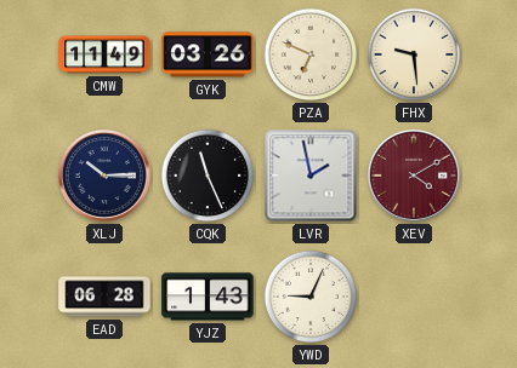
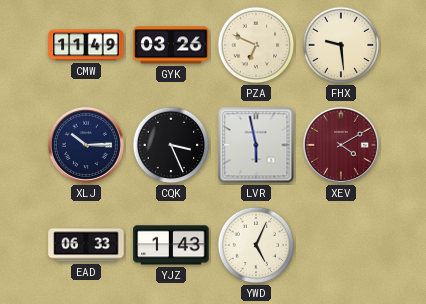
CQK: 11:26 -> 3:26 (171, 145)
LVR: 1:58 -> 5:58 (256, 145)
EAD: 06:28 -> 06:33 (86, 245)
YWD: 9:04 -> 5:04 (256, 245)
